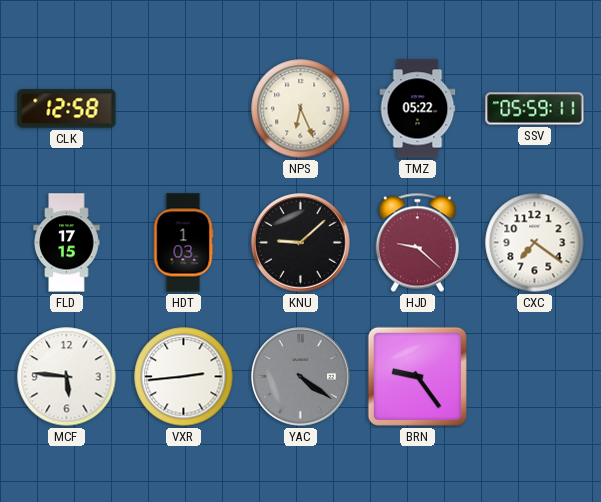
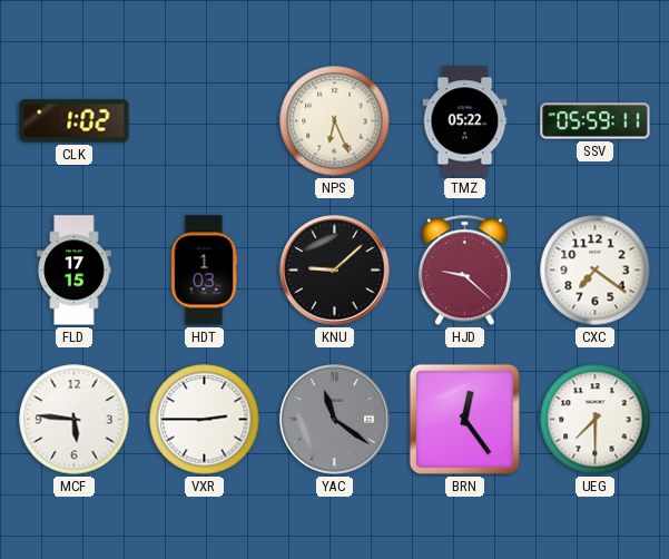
CLK: 12:58 -> 1:02 (75, 121)
VXR: 2:44 -> 2:45 (205, 420)
YAC: 4:21 -> 11:21 (335, 420)
BRN: 9:24 -> 12:24 (464, 419)
UEG: none -> 7:30 (596, 420)
